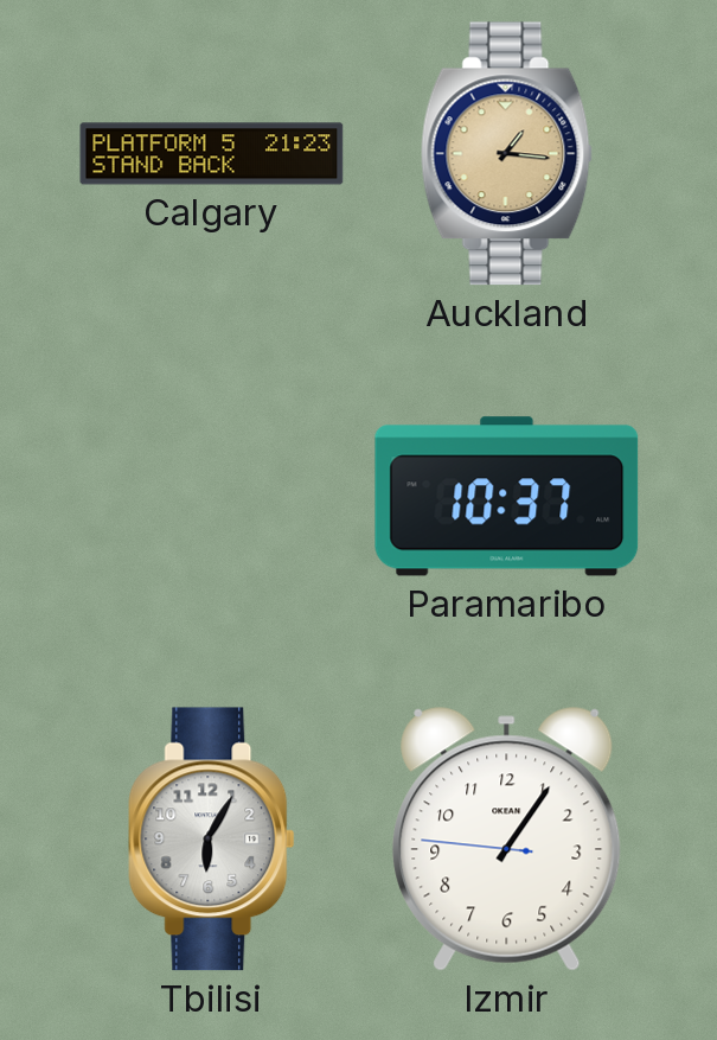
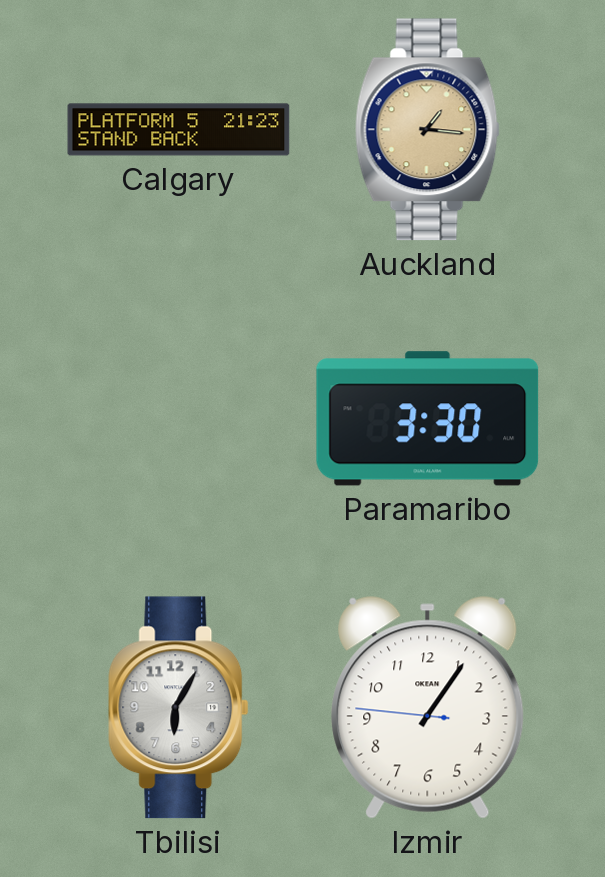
Paramaribo: 10:37 -> 3:30 (428, 419)
